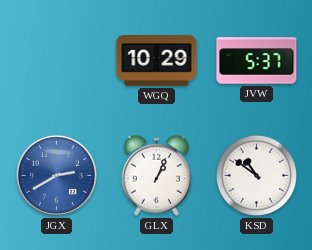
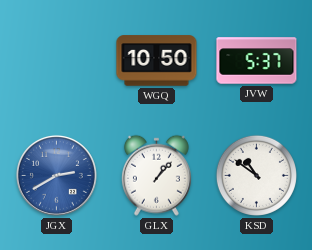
WGQ: 10:29 -> 10:50 (157, 61)
GLX: 1:04 -> 1:07 (156, 175)
